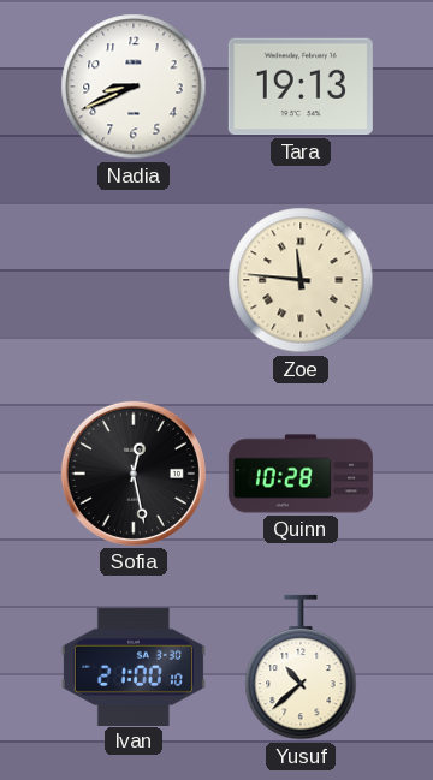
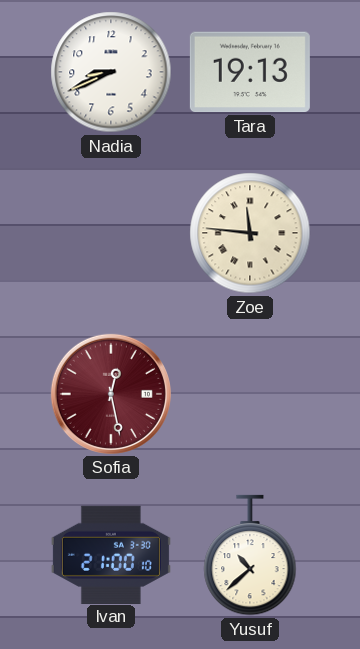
Sofia dial: black -> burgundy (111, 394)
Quinn: 10:28 -> none (301, 474)
